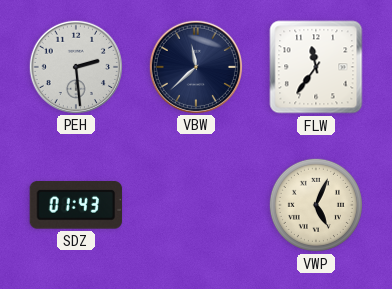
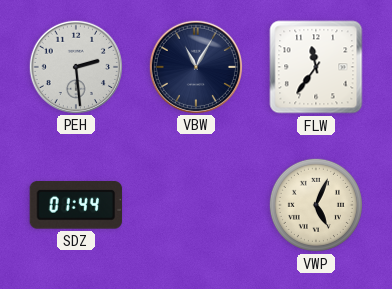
VBW: 11:38 -> 11:05 (195, 66)
SDZ: 01:43 -> 01:44 (76, 206)
